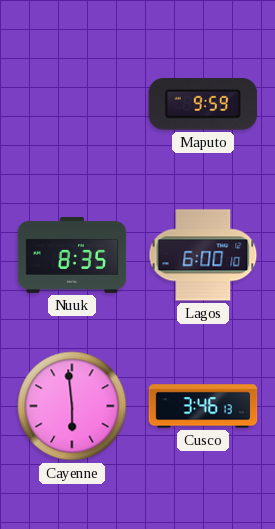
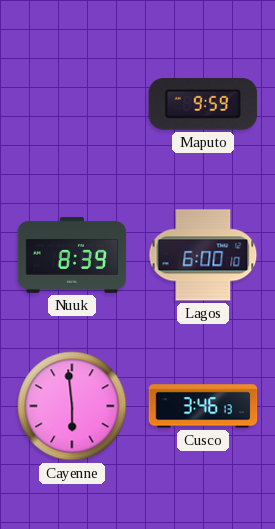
Nuuk: 8:35 -> 8:39 (72, 256)
